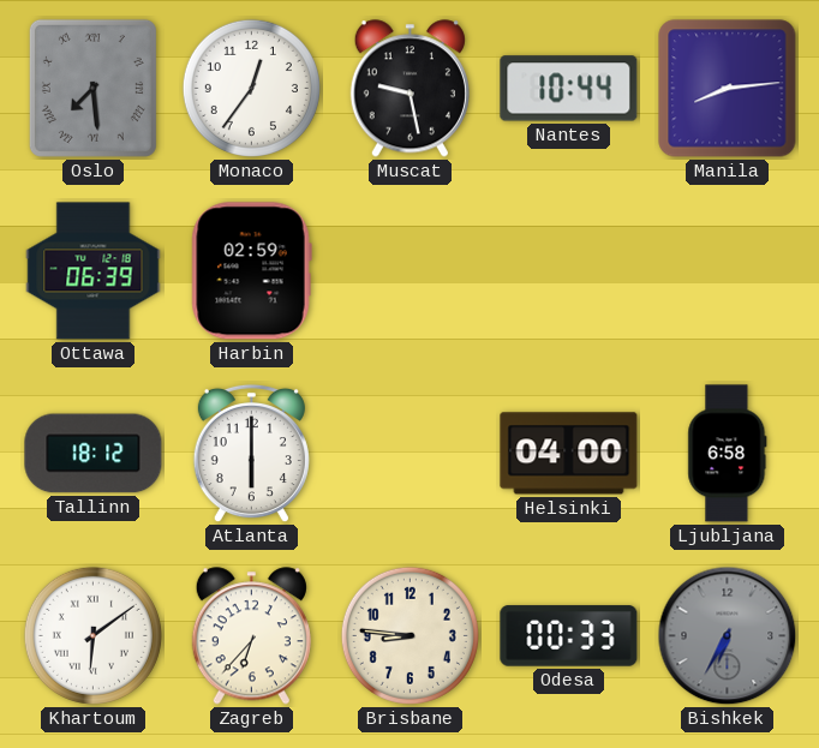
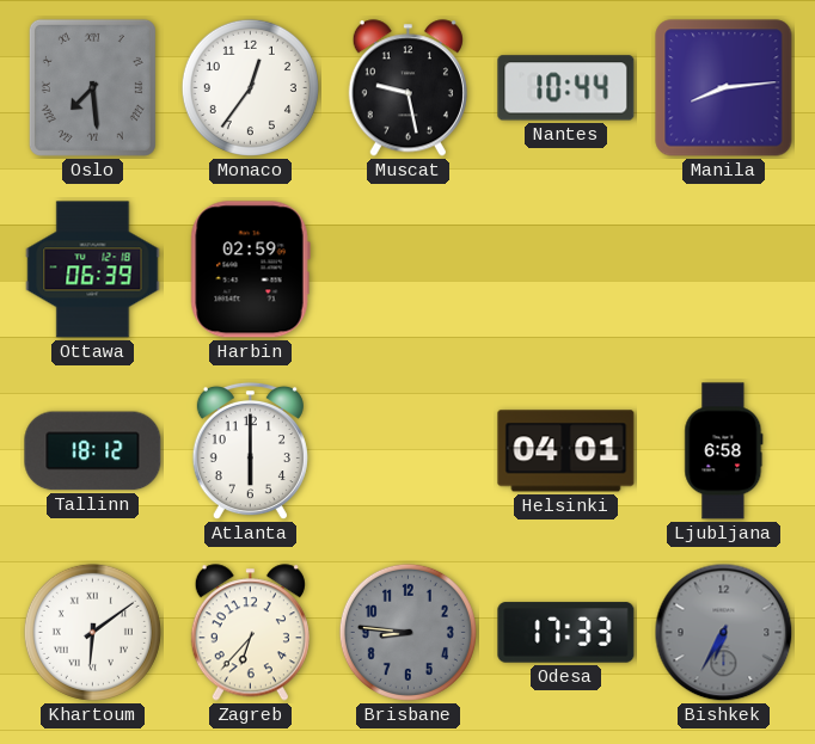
Helsinki: 04:00 -> 04:01 (566, 451)
Brisbane dial: cream -> grey (407, 632)
Odesa: 00:33 -> 17:33 (566, 633)
